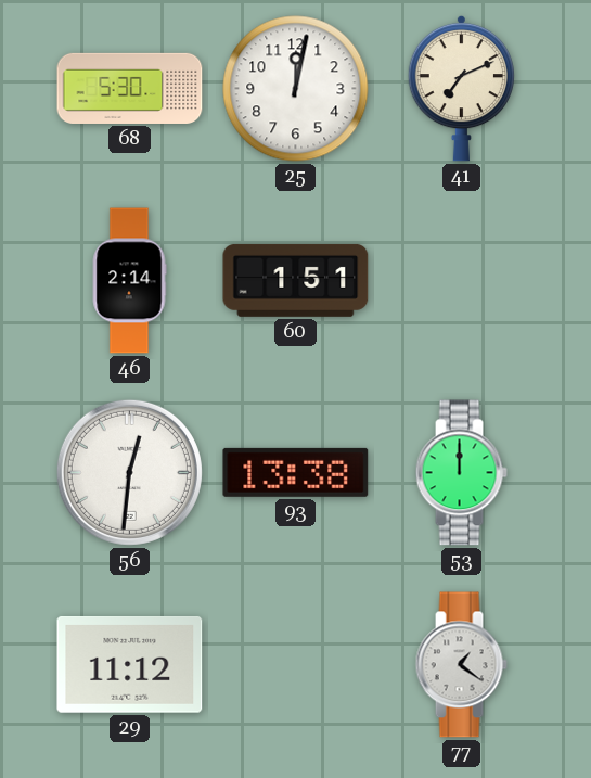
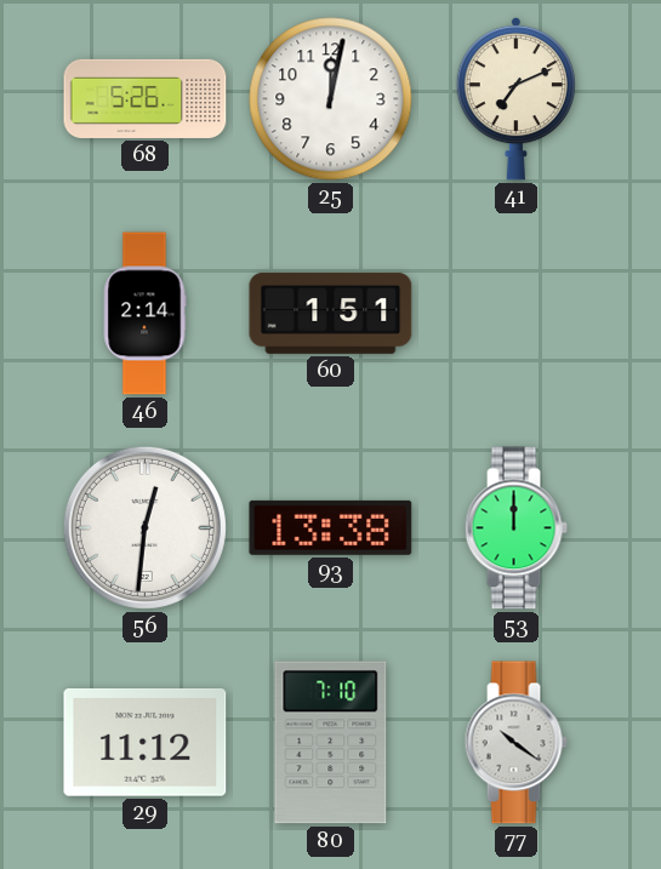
68: 5:30 -> 5:26 (146, 98)
80: none -> 7:10 (331, 743)
77: 1:21 -> 10:21 (515, 743)
